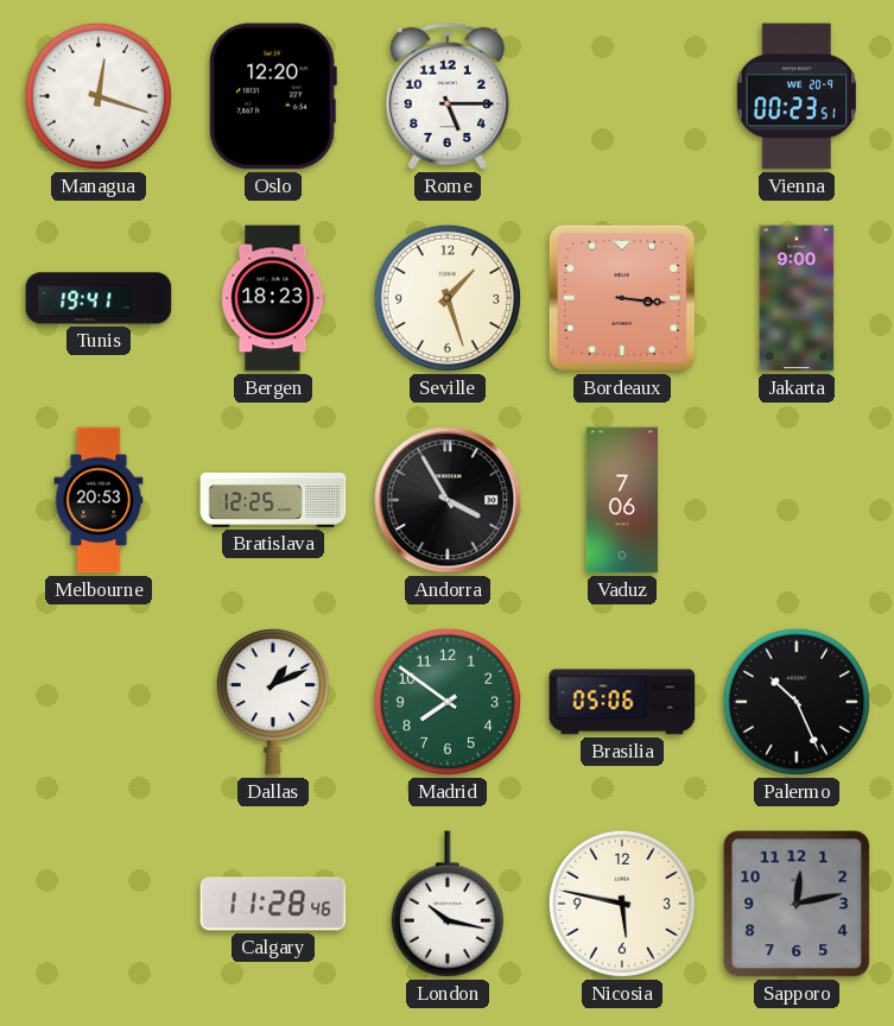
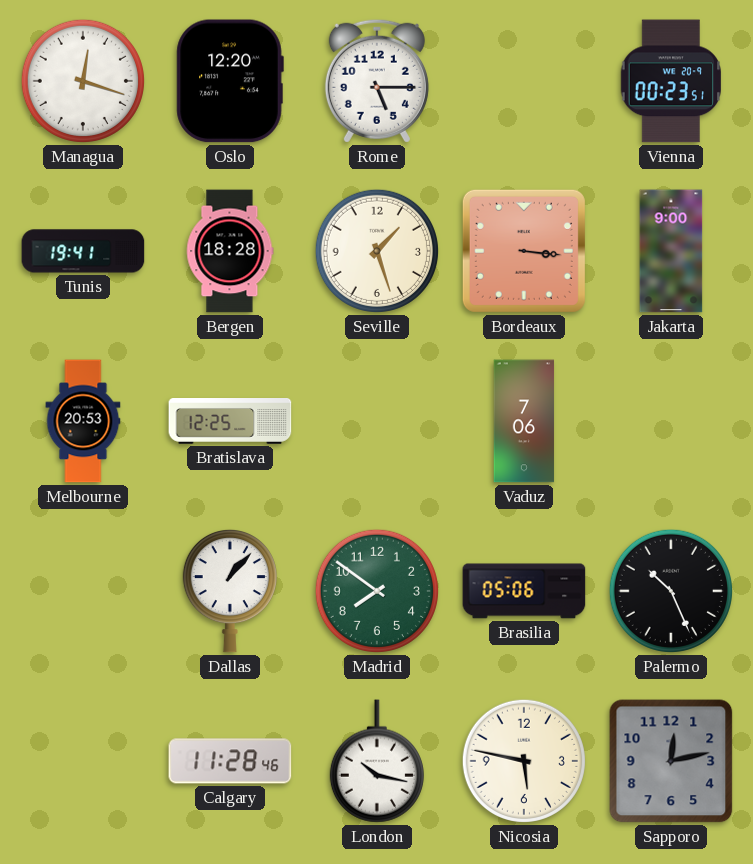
Bergen: 18:23 -> 18:28 (230, 251)
Andorra: 3:55 -> none (448, 500)
Dallas: 1:11 -> 1:07 (230, 591)
